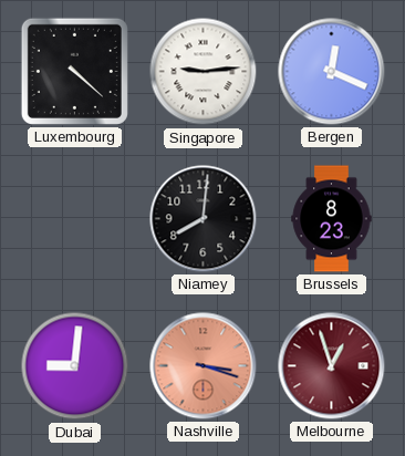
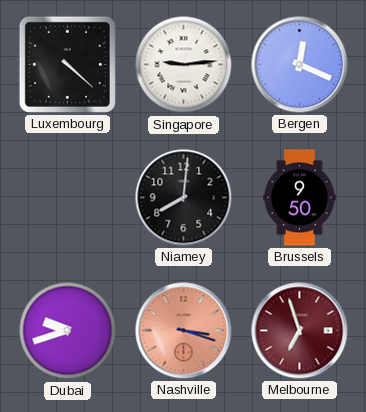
Brussels: 8:23 -> 9:50 (300, 198)
Dubai: 9:01 -> 9:42 (68, 331)
Melbourne: 12:57 -> 6:57 (300, 331)
